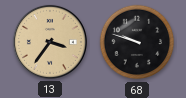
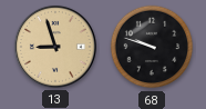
13: 3:36 -> 8:57 (55, 47)
